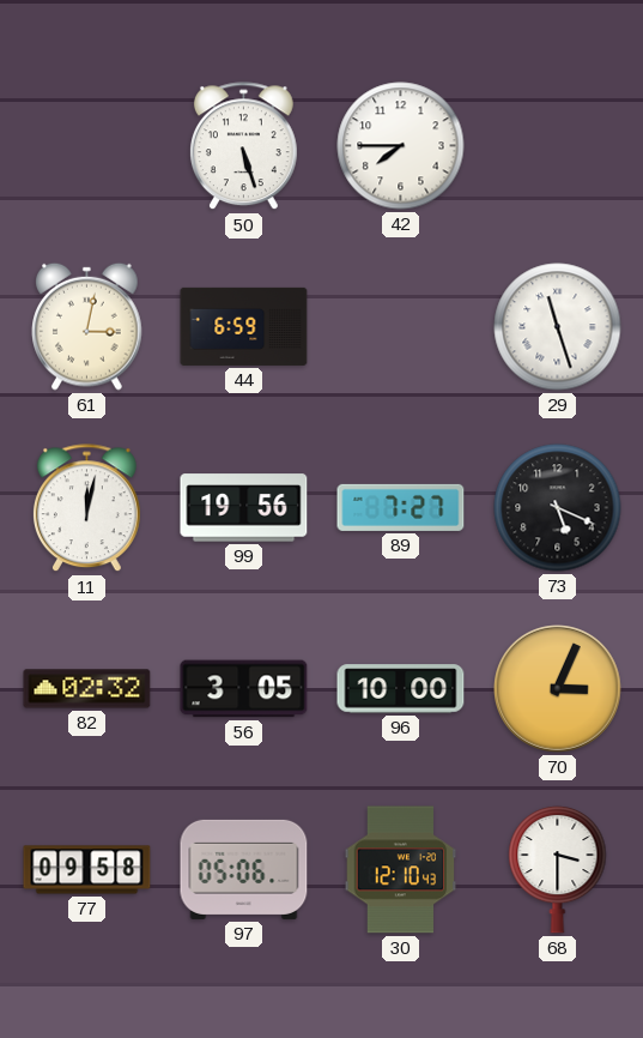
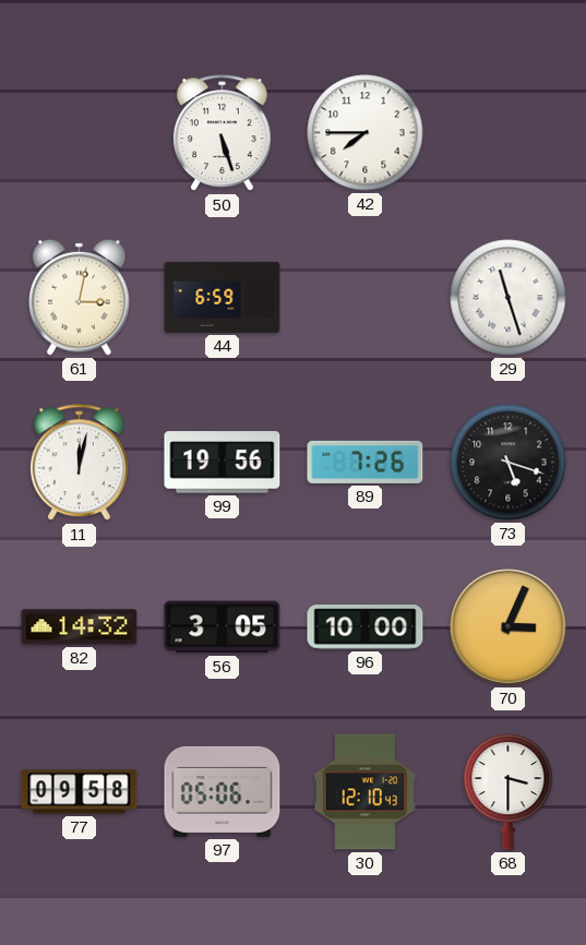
89: 7:27 -> 7:26 (366, 462)
73: 5:19 -> 5:18 (509, 463)
82: 02:32 -> 14:32 (80, 627)
